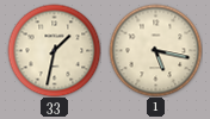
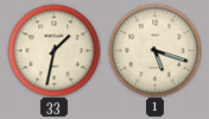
1: 5:17 -> 5:18 (154, 50)
